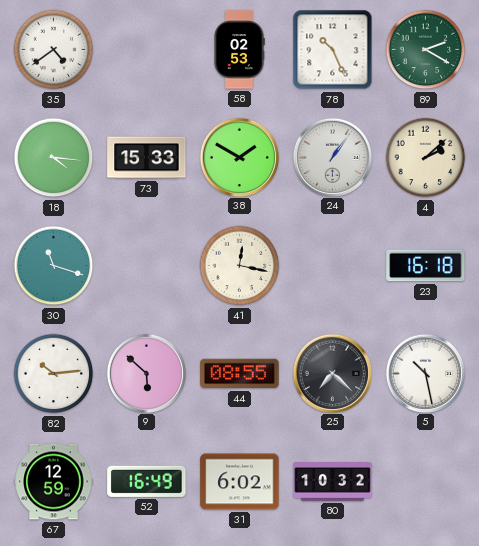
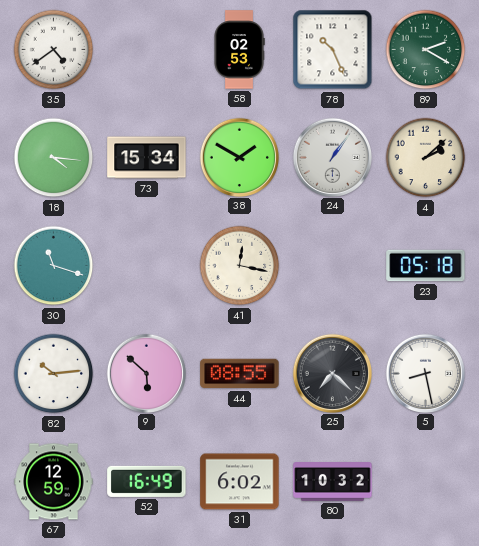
73: 15:33 -> 15:34 (147, 158)
23: 16:18 -> 05:18 (426, 266)
5: 10:28 -> 8:28 (425, 373)
